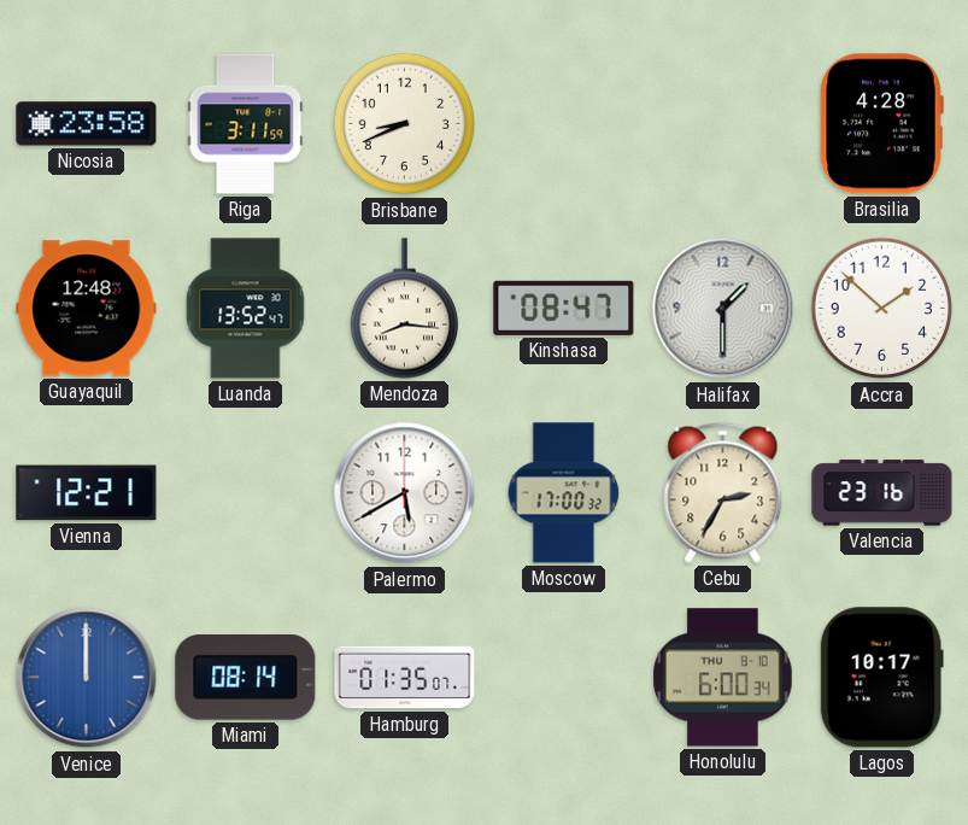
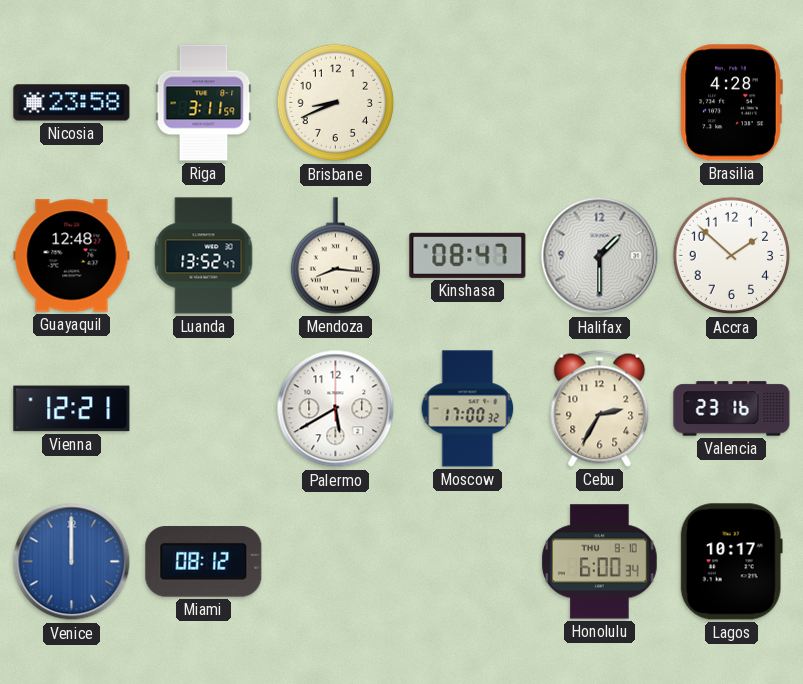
Miami: 08:14 -> 08:12 (204, 562)
Hamburg: 01:35 -> none (405, 678)
